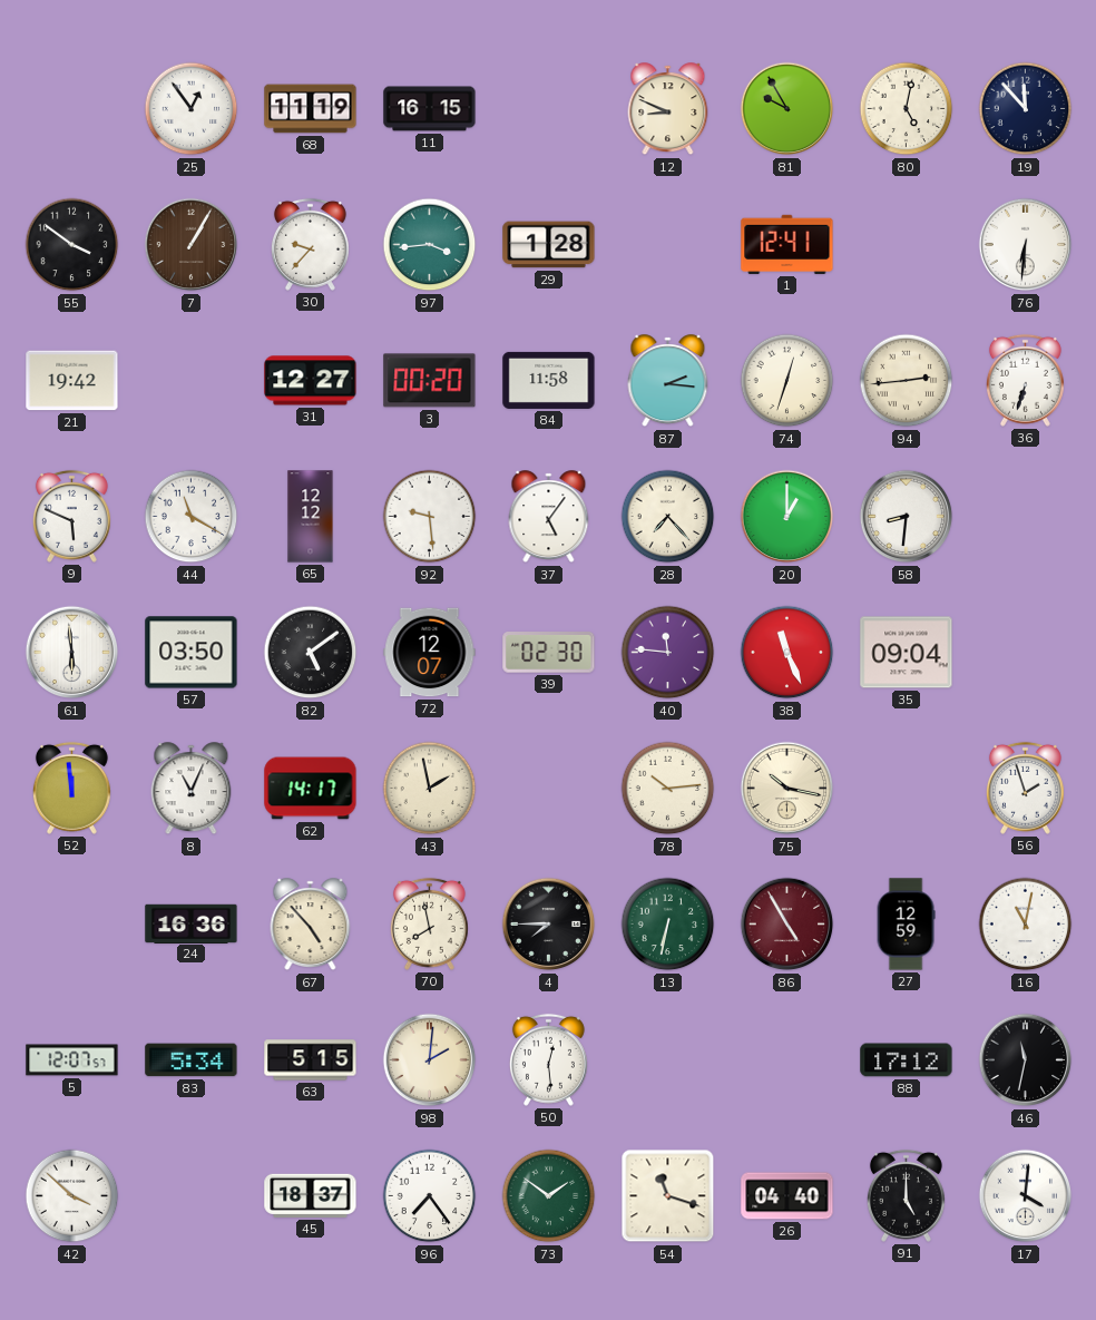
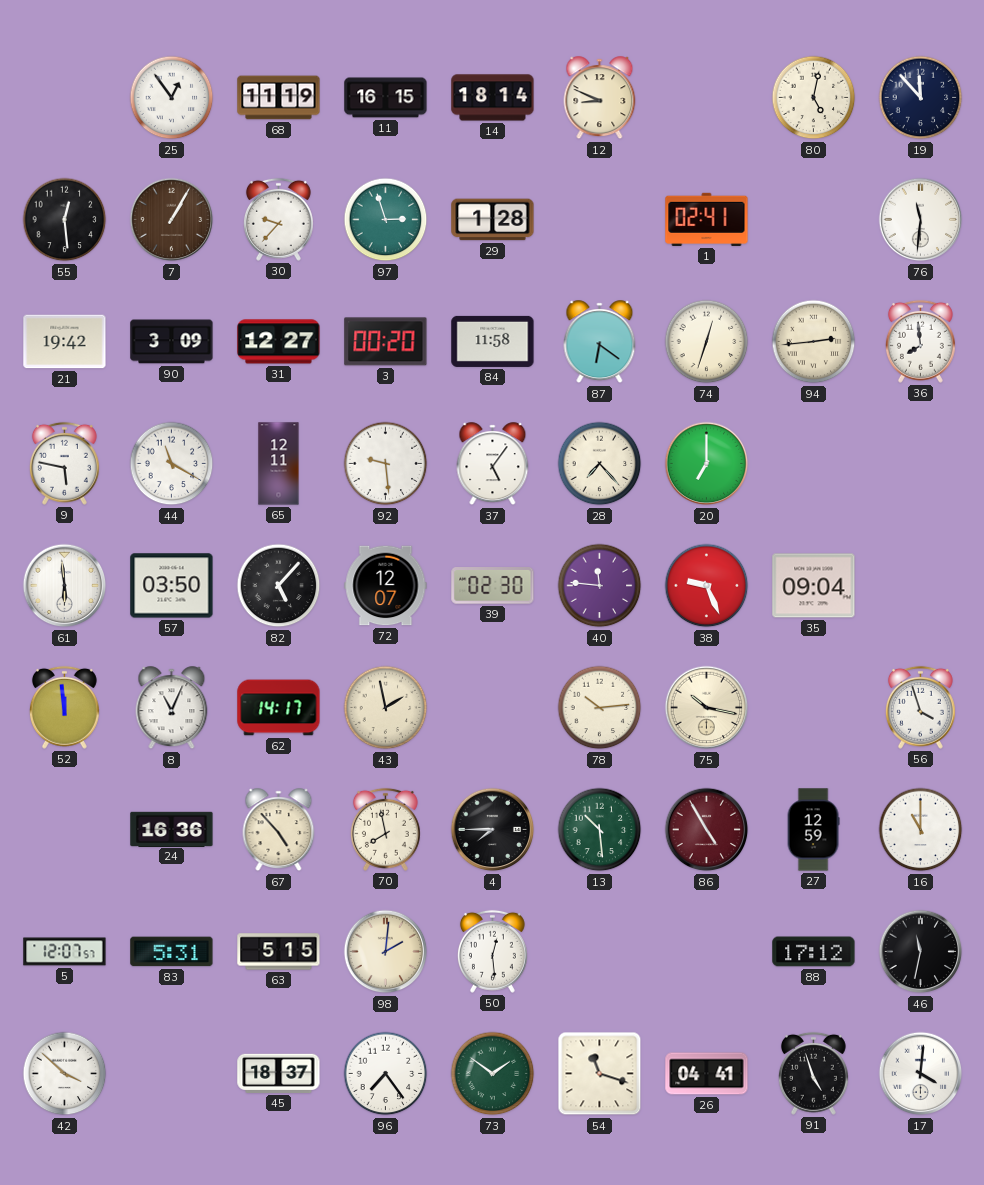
14: none -> 18:14 (493, 98)
81: 9:55 -> none (787, 109)
55: 3:51 -> 12:29 (65, 220)
97: 3:44 -> 2:57 (386, 220)
1: 12:41 -> 02:41 (707, 219)
76: 6:31 -> 11:31 (921, 220)
90: none -> 3:09 (172, 342)
87: 2:16 -> 6:21 (600, 342)
36: 6:33 -> 7:59 (920, 341)
9: 5:49 -> 5:47 (64, 463)
65: 12:12 -> 12:11 (279, 464)
20: 1:00 -> 7:00 (707, 464)
58: 8:31 -> none (907, 517)
82: 5:09 -> 5:07 (279, 586)
38: 11:26 -> 9:26 (707, 586)
56: 1:57 -> 3:57 (920, 707)
13: 6:32 -> 10:29 (600, 830)
16: 11:02 -> 11:00 (921, 830)
83: 5:34 -> 5:31 (172, 952)
26: 04:40 -> 04:41 (707, 1074)
91: 5:00 -> 4:57 (813, 1073)
